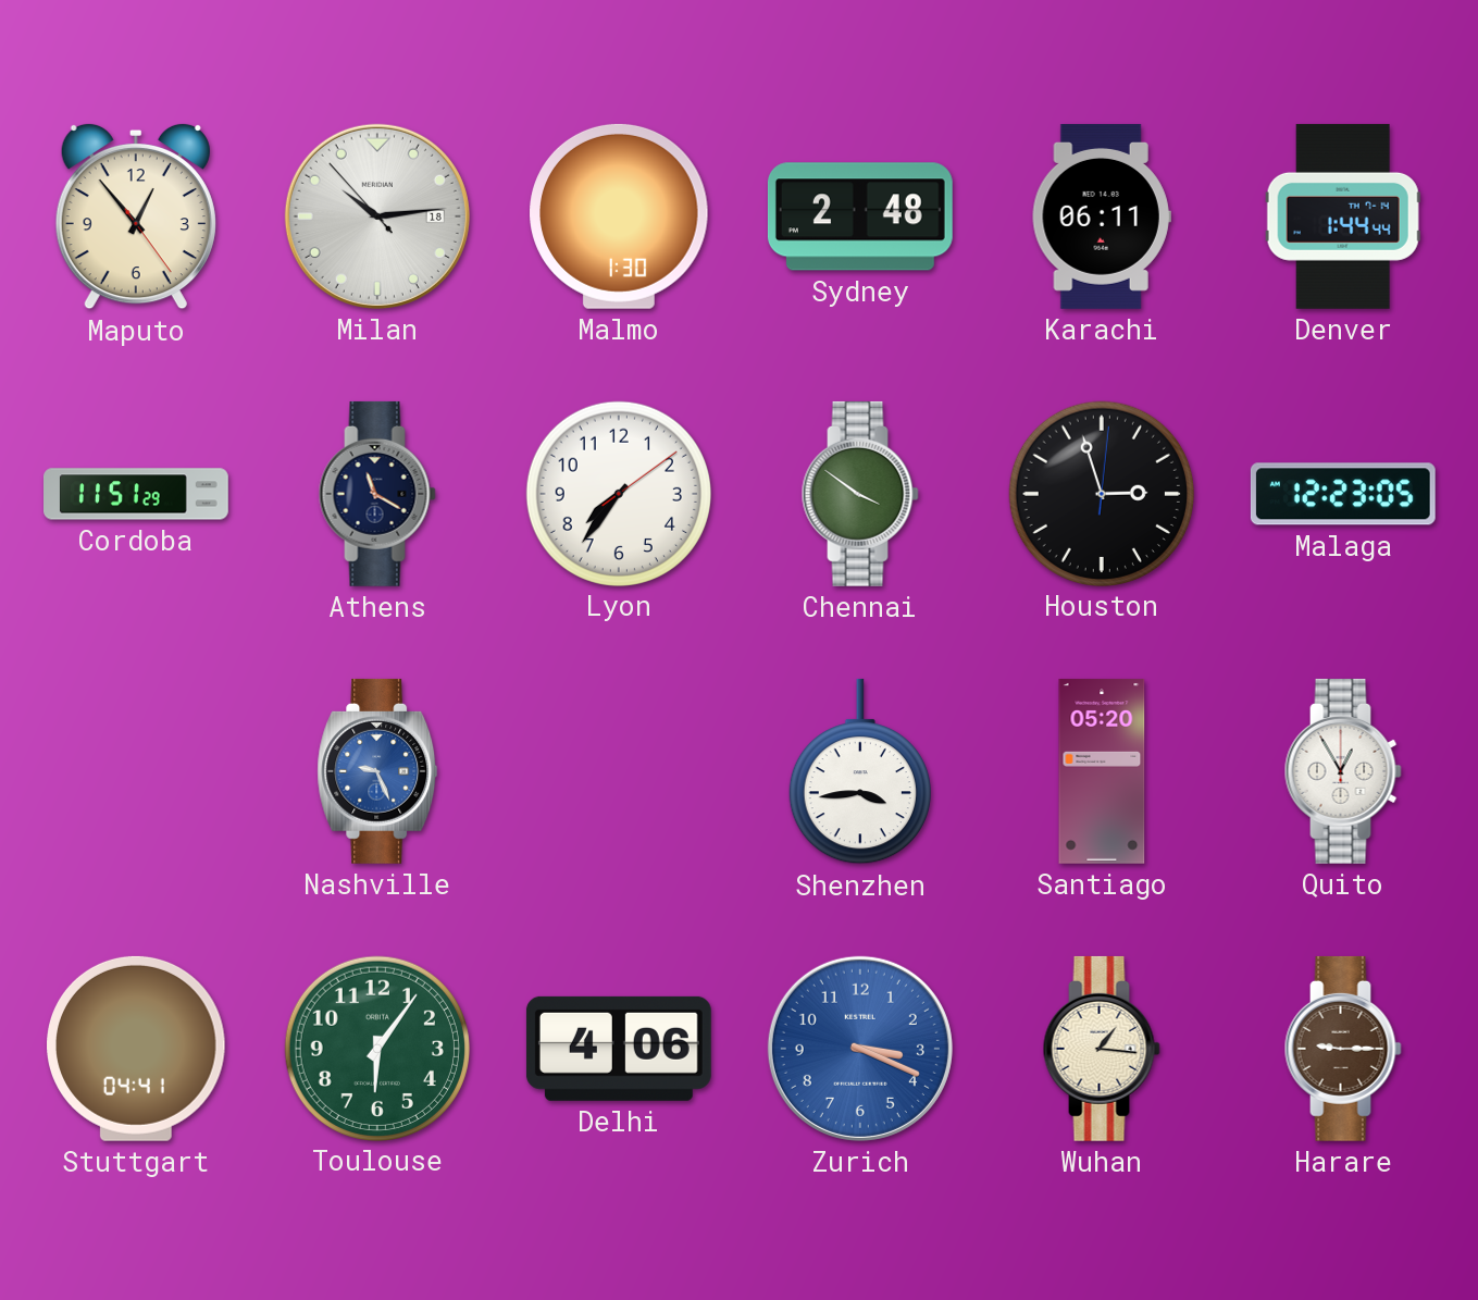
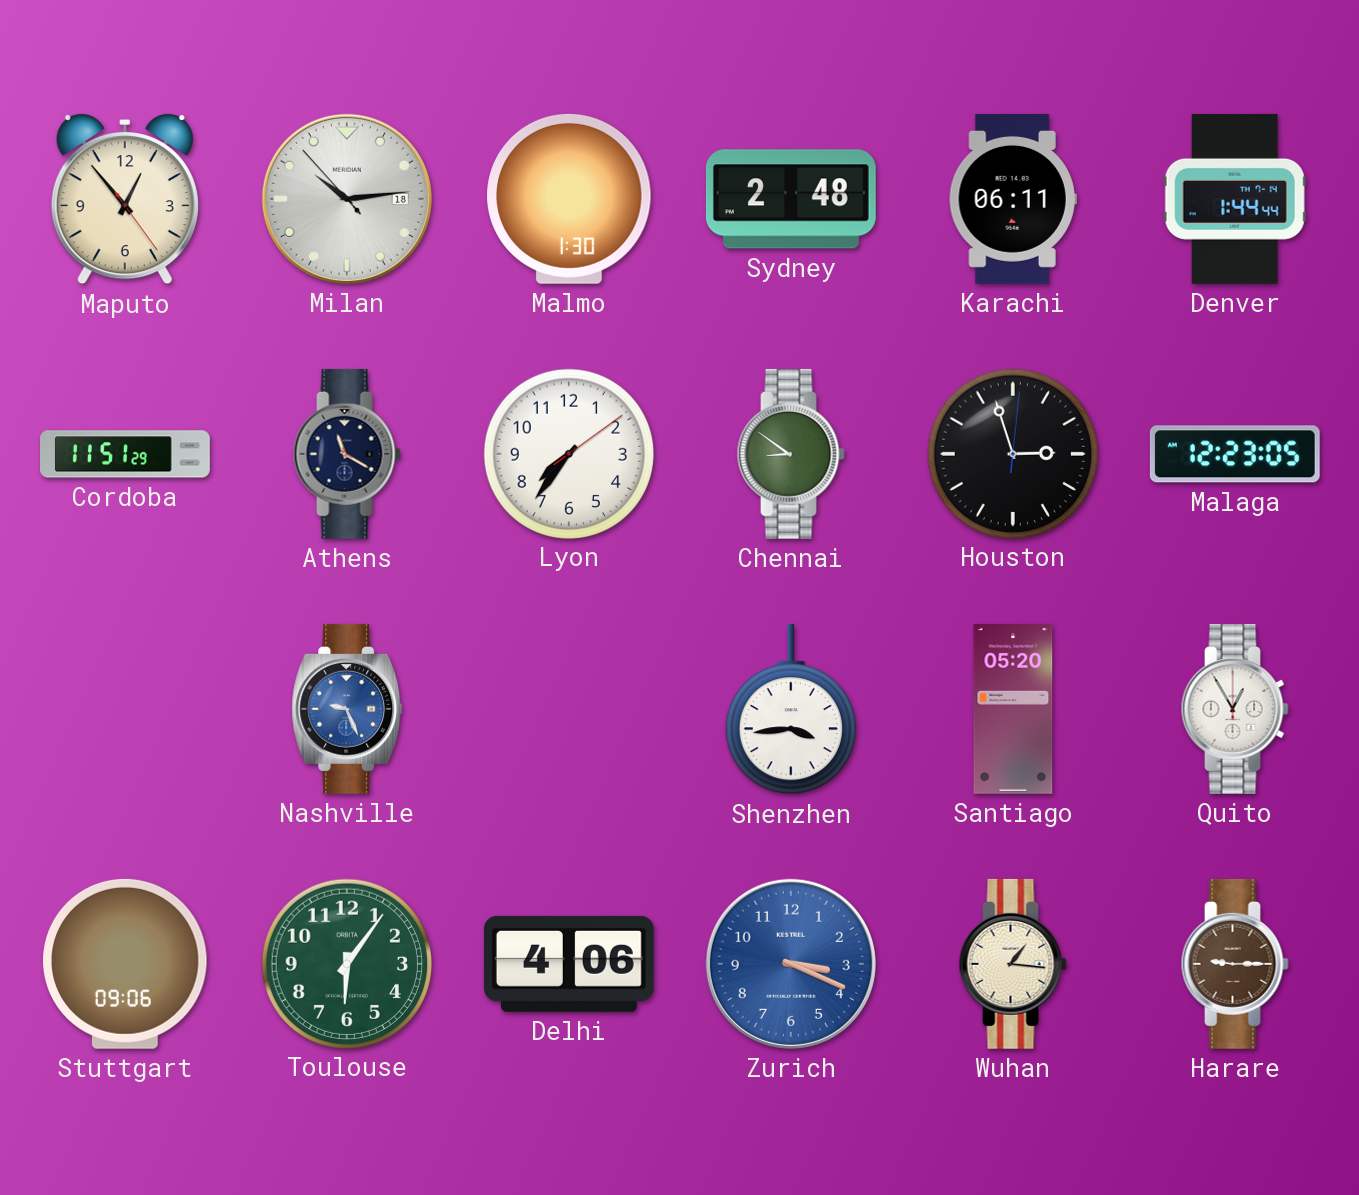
Chennai: 3:51 -> 8:51 (791, 454)
Stuttgart: 04:41 -> 09:06 (125, 964)
